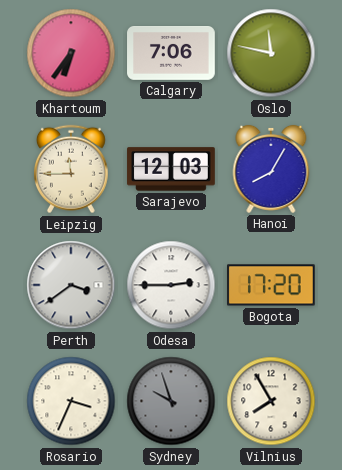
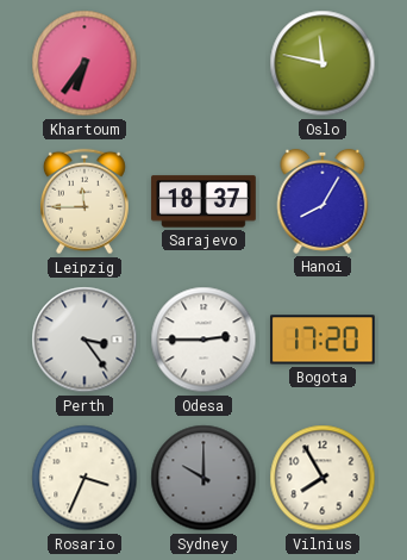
Calgary: 7:06 -> none (171, 54)
Sarajevo: 12:03 -> 18:37 (203, 201)
Perth: 3:39 -> 3:24 (84, 340)
Sydney: 9:57 -> 10:00 (203, 478)
